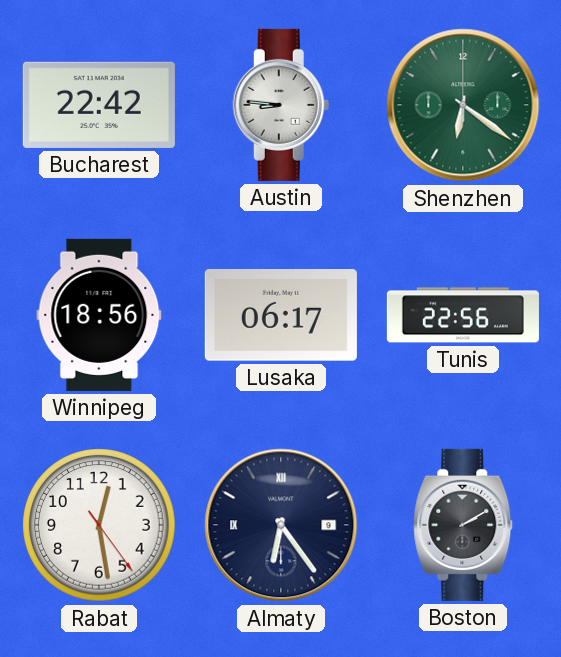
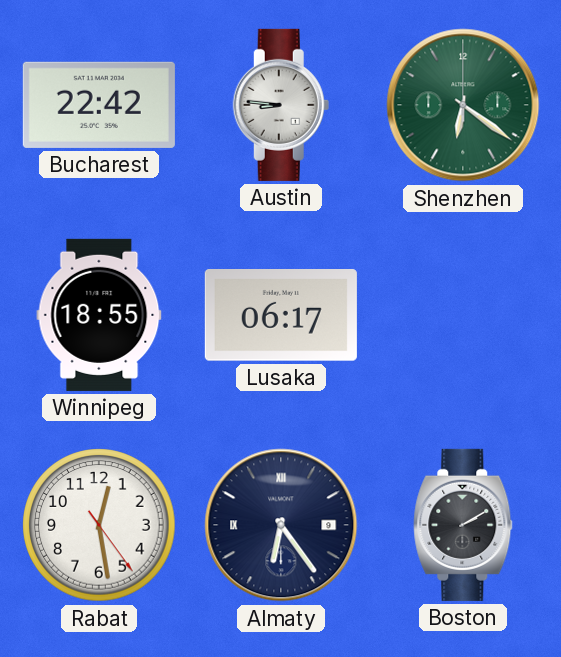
Winnipeg: 18:56 -> 18:55 (99, 315)
Tunis: 22:56 -> none (463, 315)
